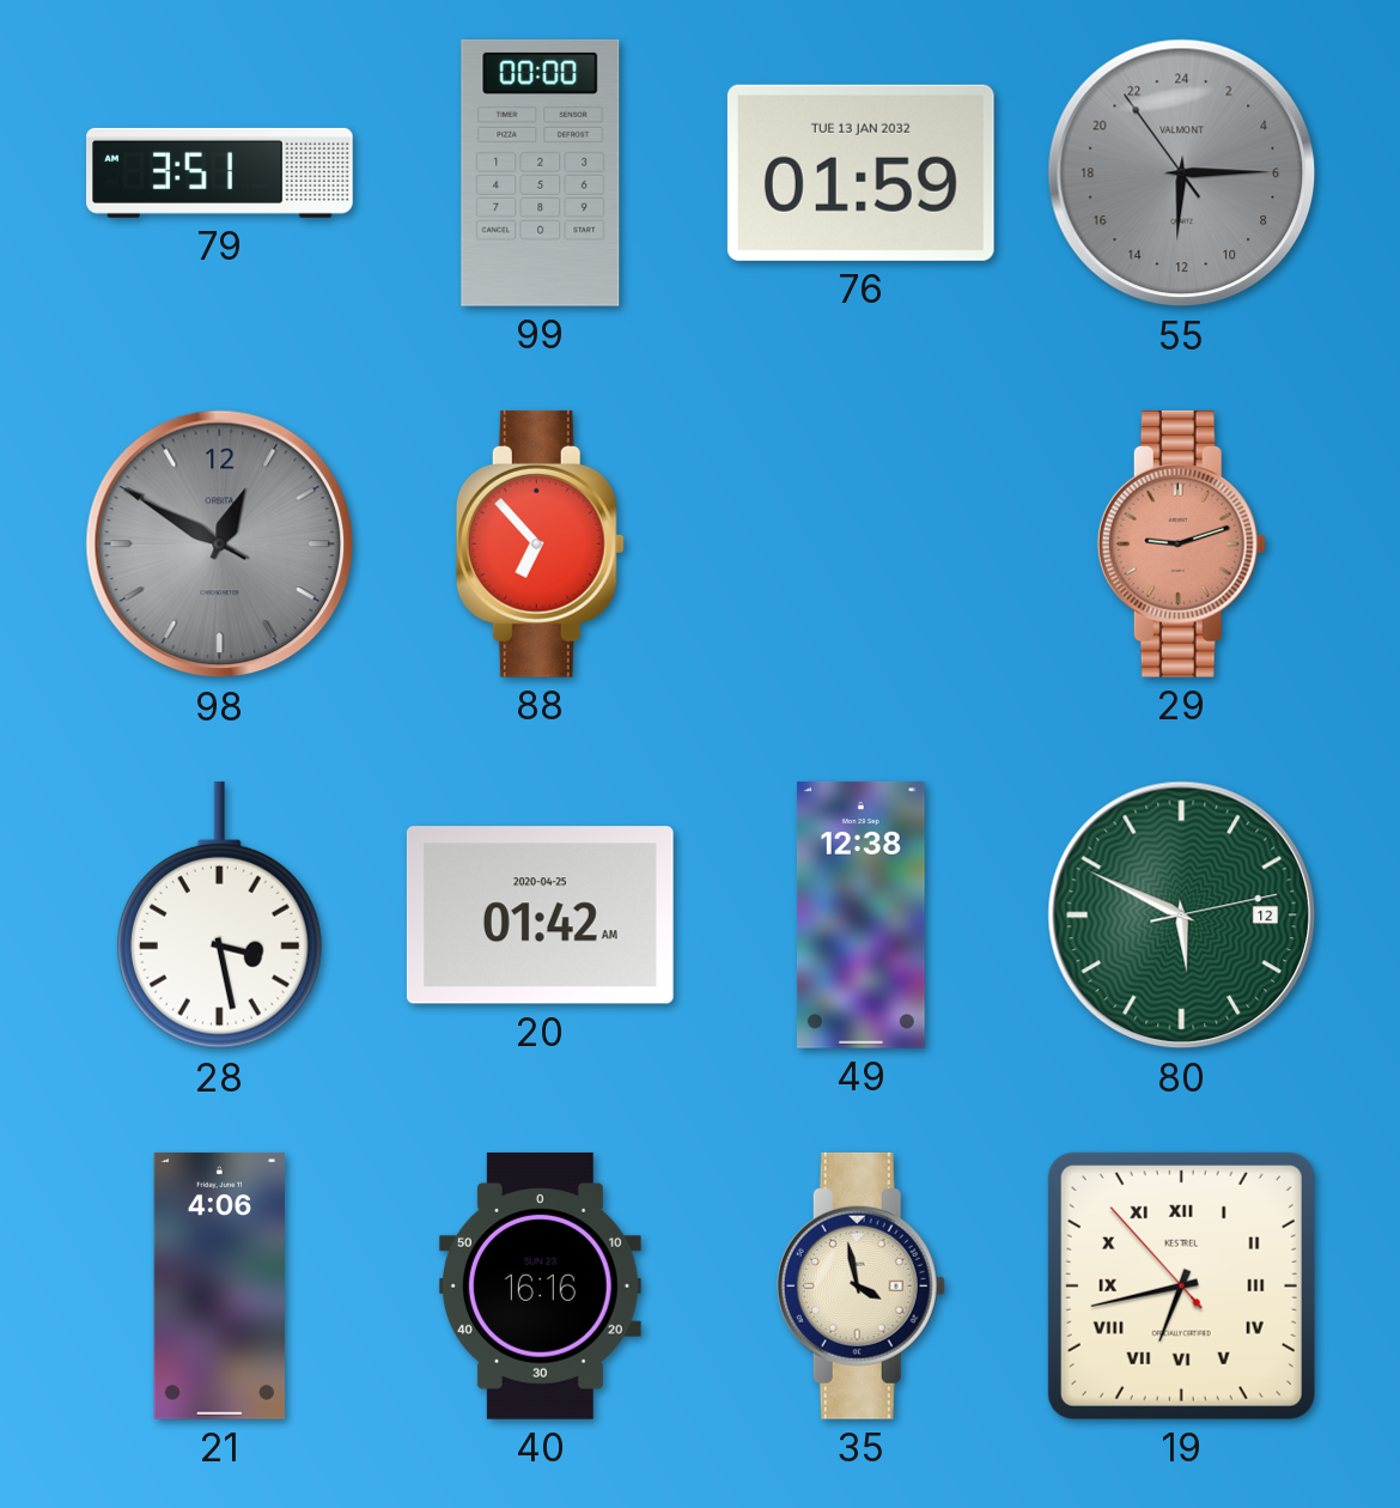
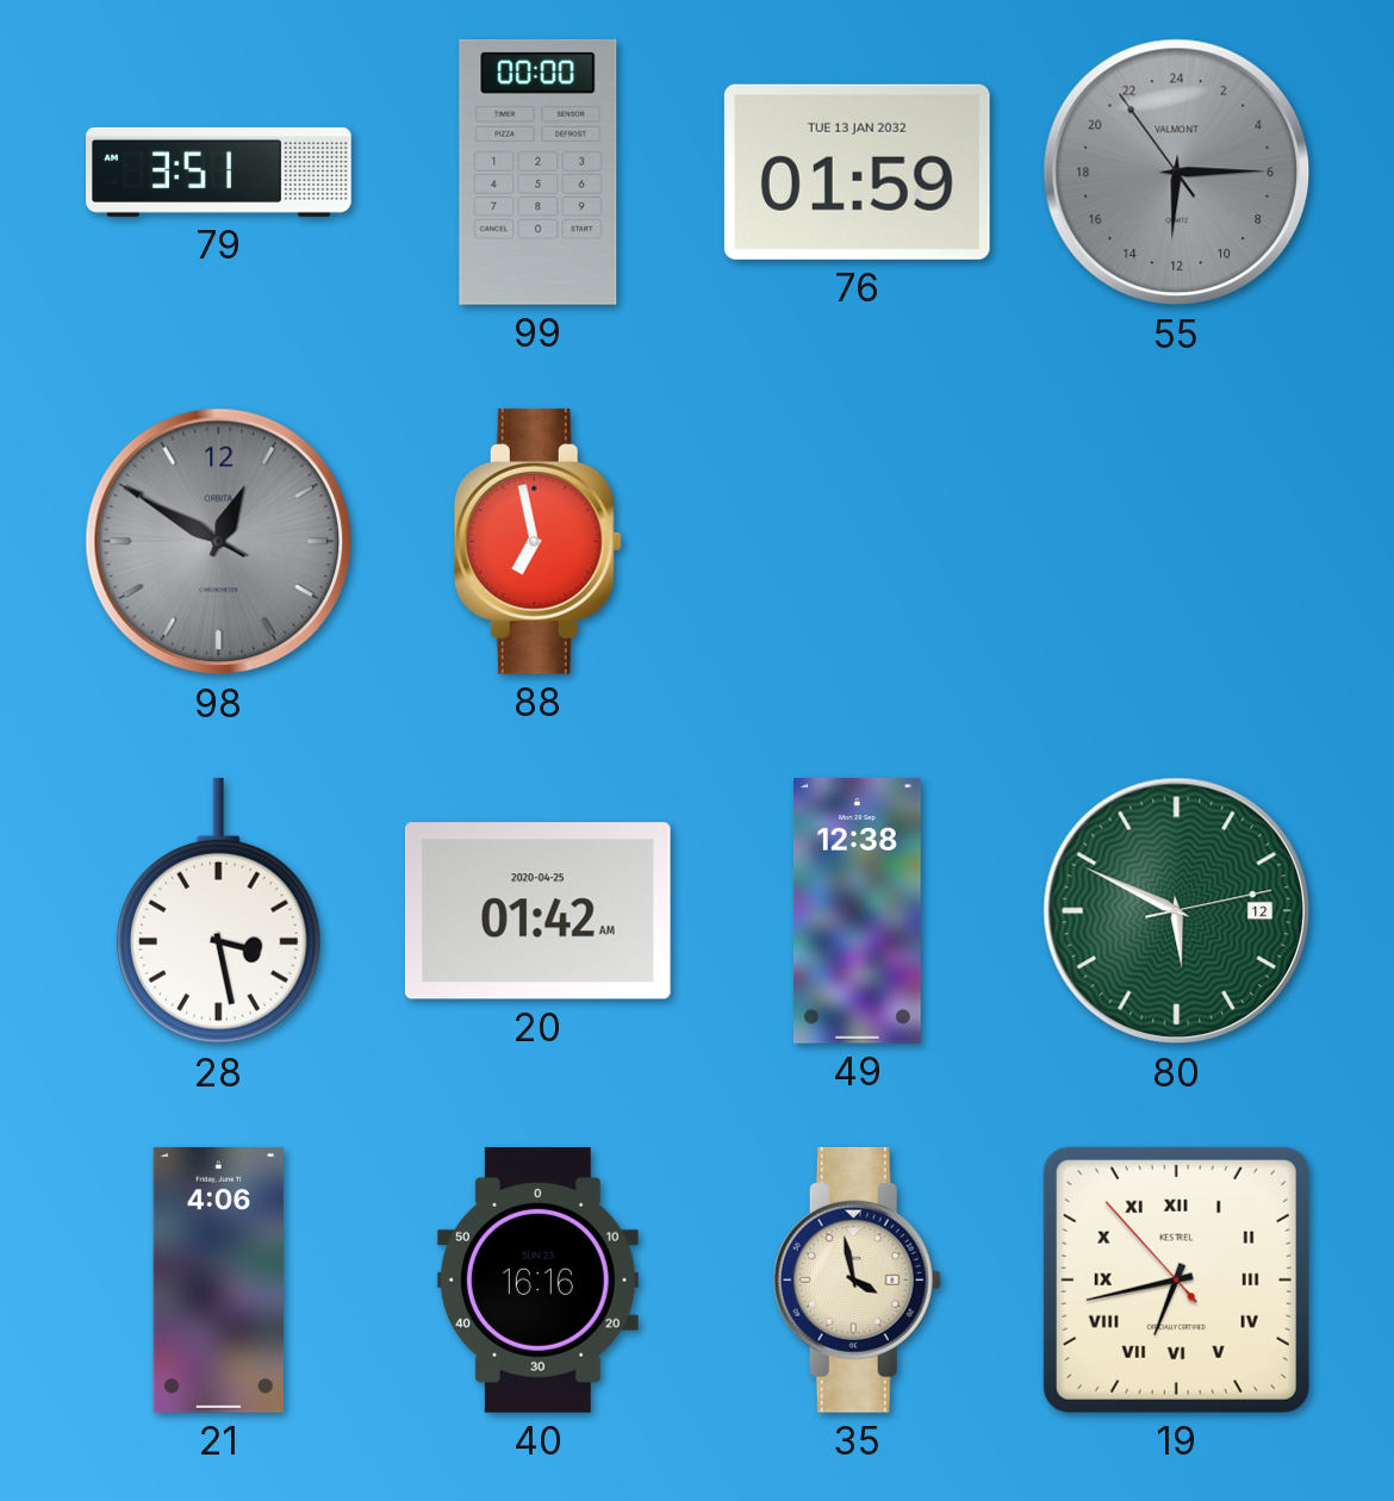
88: 6:53 -> 6:58 (537, 541)
29: 9:12 -> none (1181, 543)
